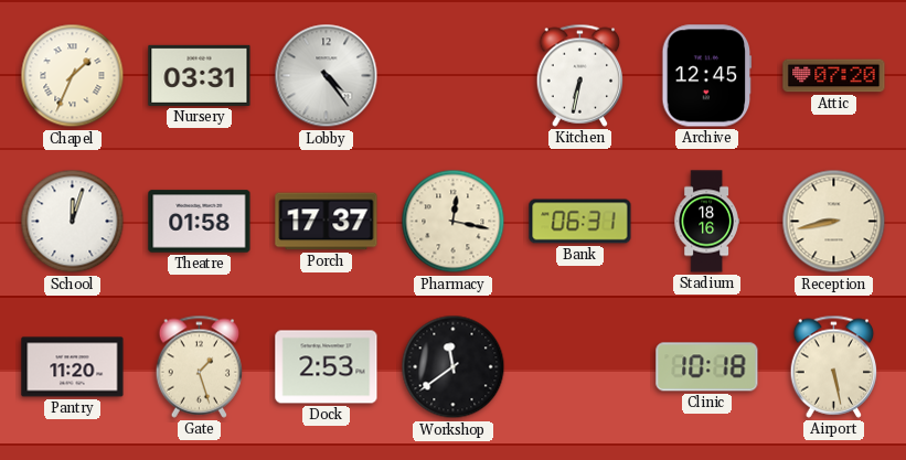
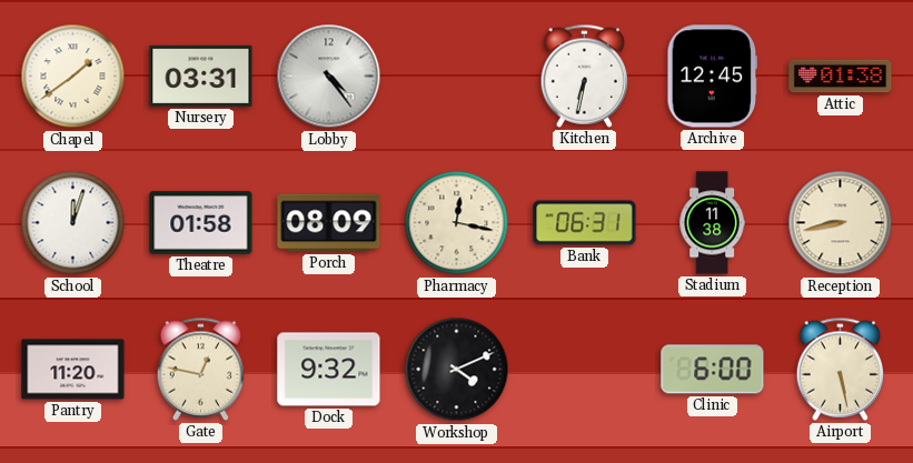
Chapel: 1:34 -> 1:39 (73, 77)
Attic: 07:20 -> 01:38 (841, 77)
Porch: 17:37 -> 08:09 (329, 223)
Stadium: 18:16 -> 11:38 (712, 223)
Gate: 1:27 -> 12:47 (201, 369)
Dock: 2:53 -> 9:32 (329, 370)
Workshop: 11:39 -> 4:11 (457, 370)
Clinic: 10:18 -> 6:00 (713, 370)
